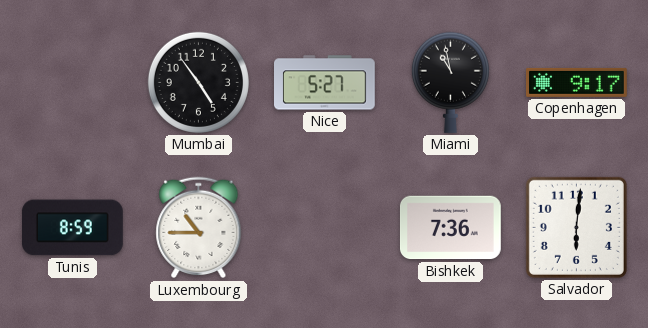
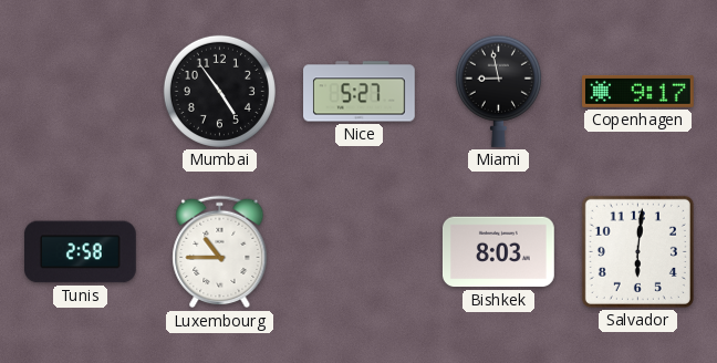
Miami: 10:58 -> 8:58 (498, 91)
Tunis: 8:59 -> 2:58 (80, 252)
Bishkek: 7:36 -> 8:03 (499, 252)
